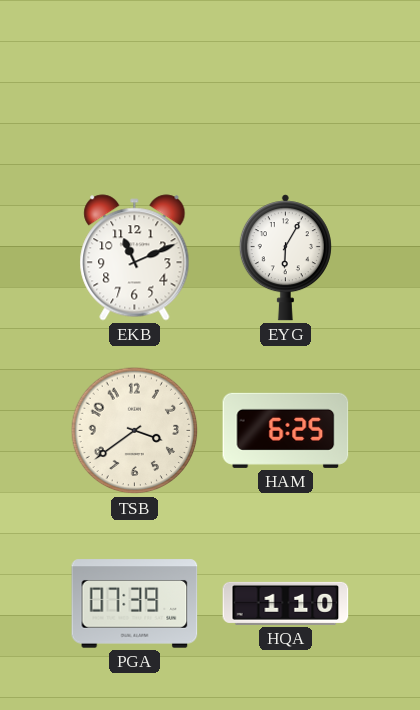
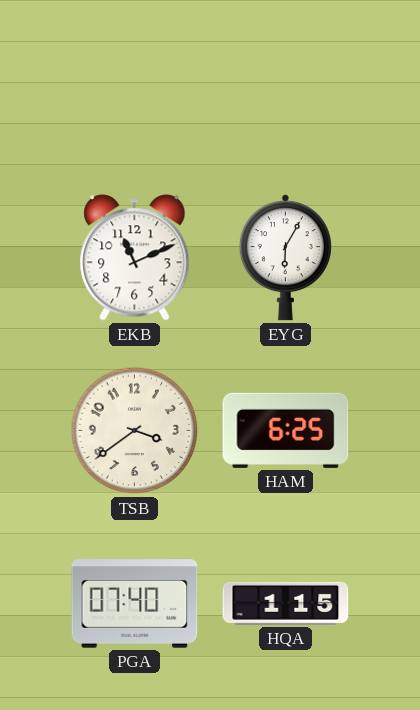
PGA: 07:39 -> 07:40 (135, 604)
HQA: 1:10 -> 1:15 (286, 603)
